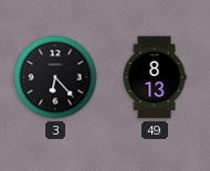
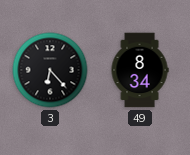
49: 8:13 -> 8:34 (140, 70)
